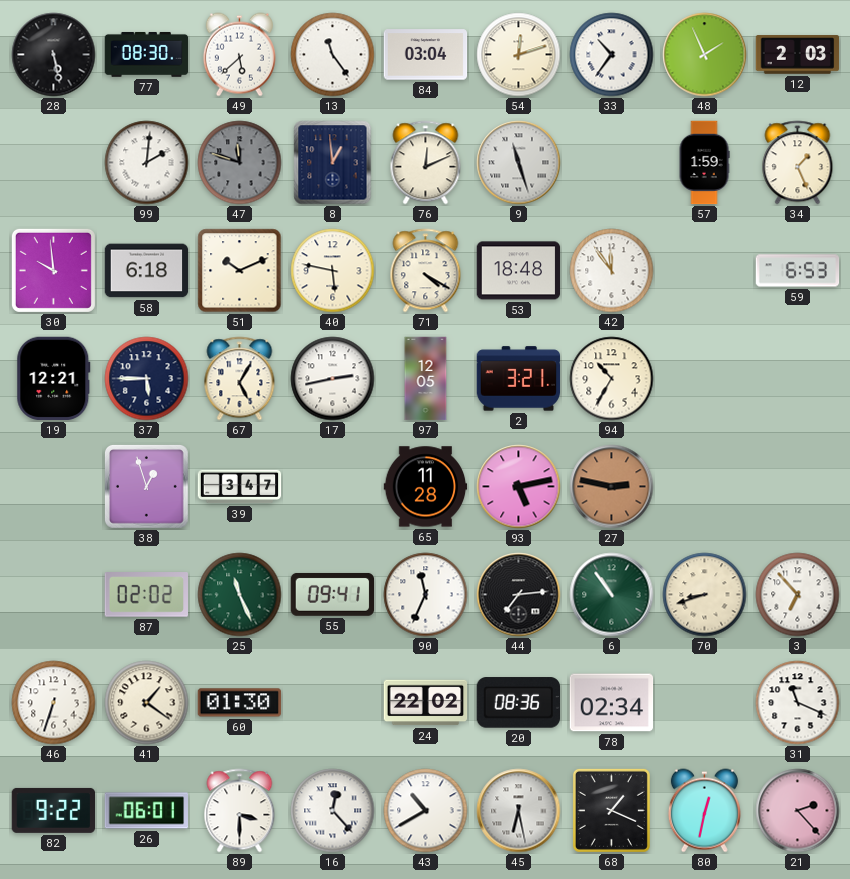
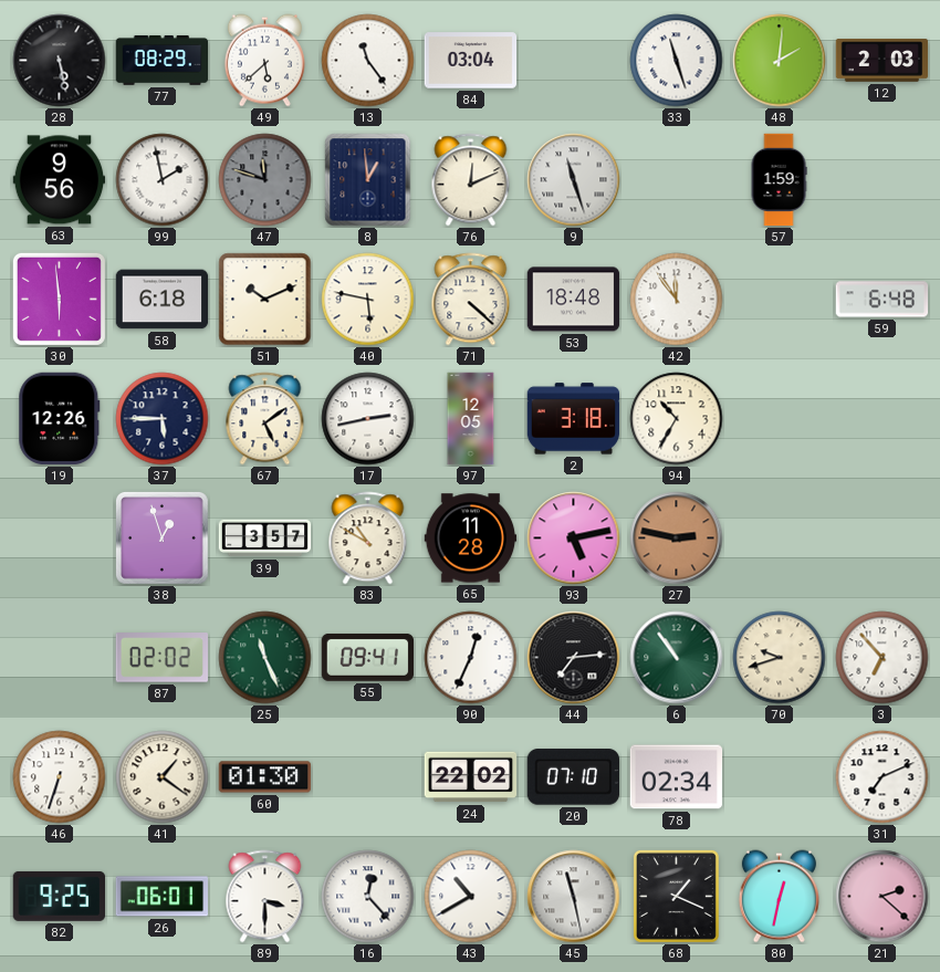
77: 08:30 -> 08:29 (163, 60)
54: 12:12 -> none (519, 55)
33: 10:36 -> 11:27 (677, 61)
48: 1:56 -> 2:01 (780, 61)
63: none -> 9:56 (60, 180)
99: 2:01 -> 1:58 (163, 180)
34: 1:26 -> none (798, 163)
30: 9:59 -> 5:59 (59, 299)
71: 4:20 -> 4:22 (471, 300)
59: 6:53 -> 6:48 (882, 300)
19: 12:21 -> 12:26 (60, 419)
67: 5:05 -> 5:09 (265, 419)
2: 3:21 -> 3:18 (574, 419)
39: 3:47 -> 3:57 (265, 539)
83: none -> 10:50 (368, 539)
90: 11:34 -> 12:34 (471, 658)
70: 8:42 -> 9:42 (780, 658)
20: 08:36 -> 07:10 (573, 777)
31: 11:19 -> 7:11 (882, 777)
82: 9:22 -> 9:25 (60, 896)
45: 6:28 -> 11:28 (574, 897)
21: 2:23 -> 2:22 (882, 897)
